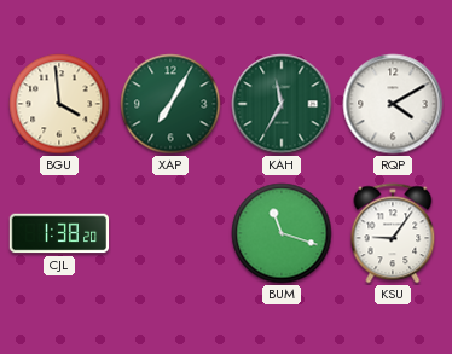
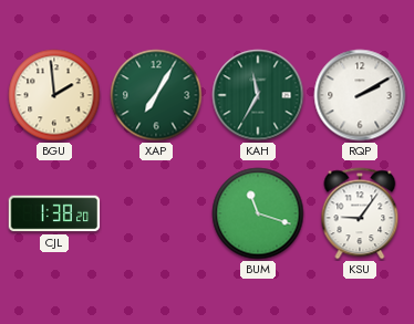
BGU: 3:59 -> 1:59 (54, 95)
RQP: 4:10 -> 2:10 (360, 95)
